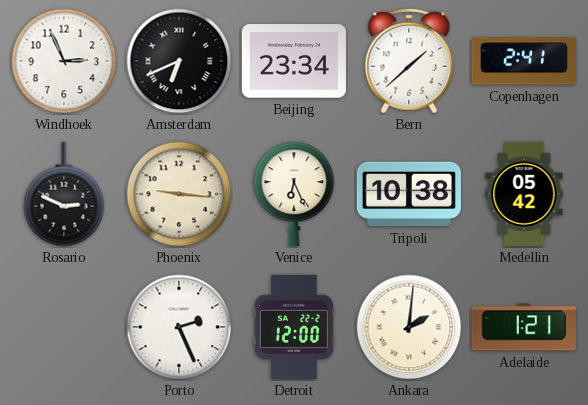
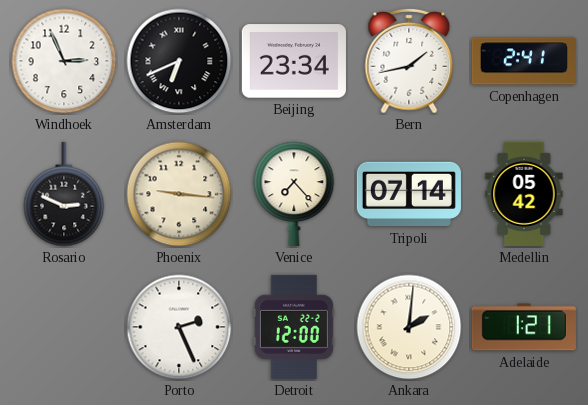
Bern: 1:38 -> 1:43 (409, 61)
Venice: 6:26 -> 7:23 (294, 194)
Tripoli: 10:38 -> 07:14 (409, 194)
